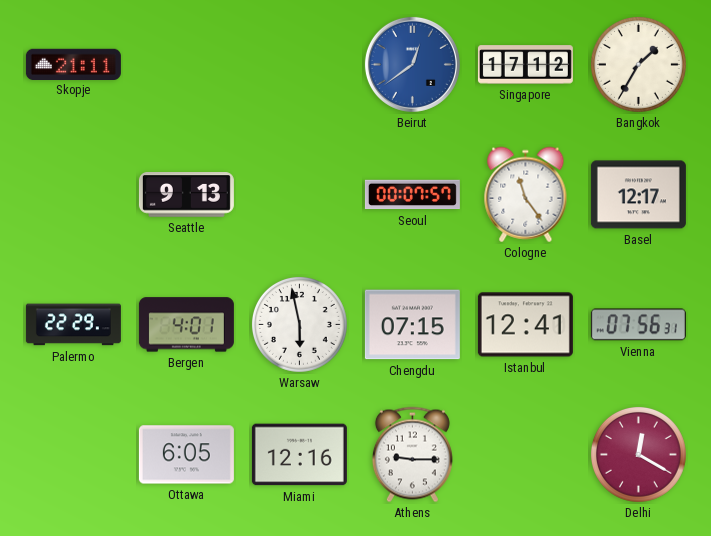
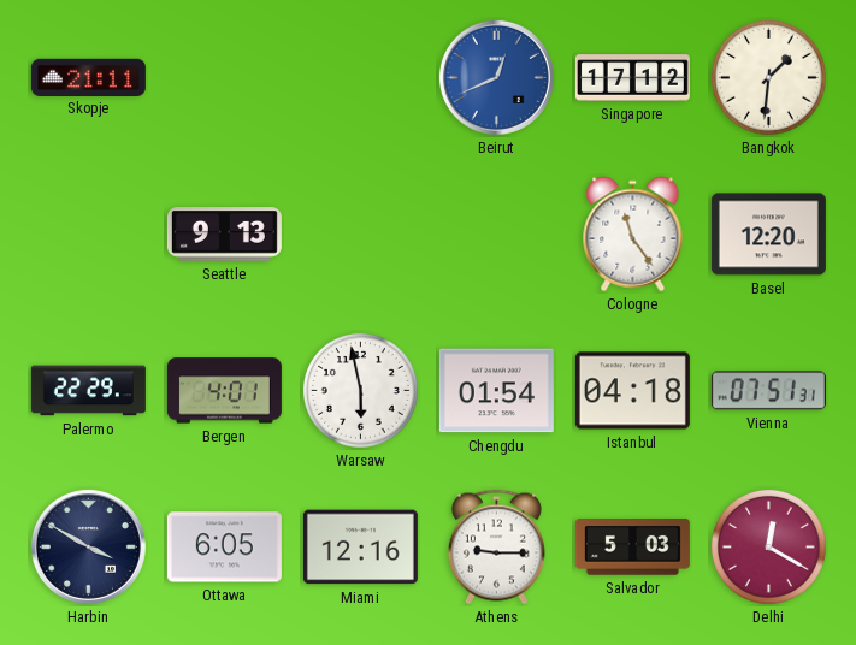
Beirut: 12:39 -> 12:41 (496, 77)
Bangkok: 1:35 -> 1:31 (768, 77)
Seoul: 00:07 -> none (412, 195)
Basel: 12:17 -> 12:20 (768, 235)
Chengdu: 07:15 -> 01:54 (496, 391)
Istanbul: 12:41 -> 04:18 (632, 391)
Vienna: 07:56 -> 07:51 (768, 391)
Harbin: none -> 3:50 (88, 546)
Salvador: none -> 5:03 (632, 548)
